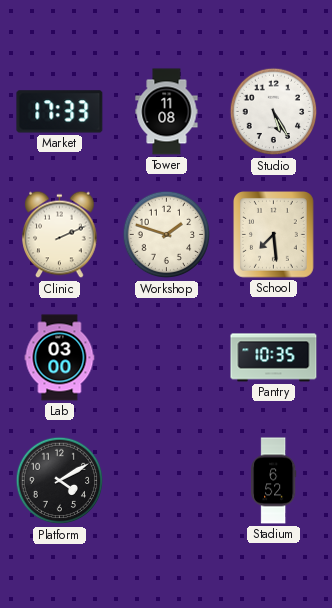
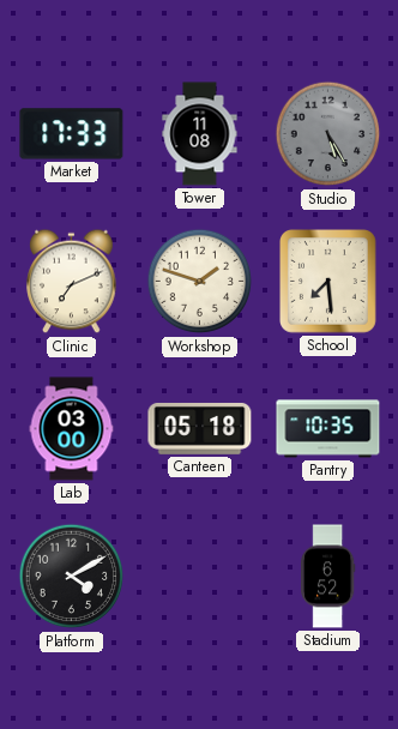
Studio dial: white -> grey (328, 134)
Clinic: 2:11 -> 7:11 (72, 282)
Canteen: none -> 05:18 (200, 428)
